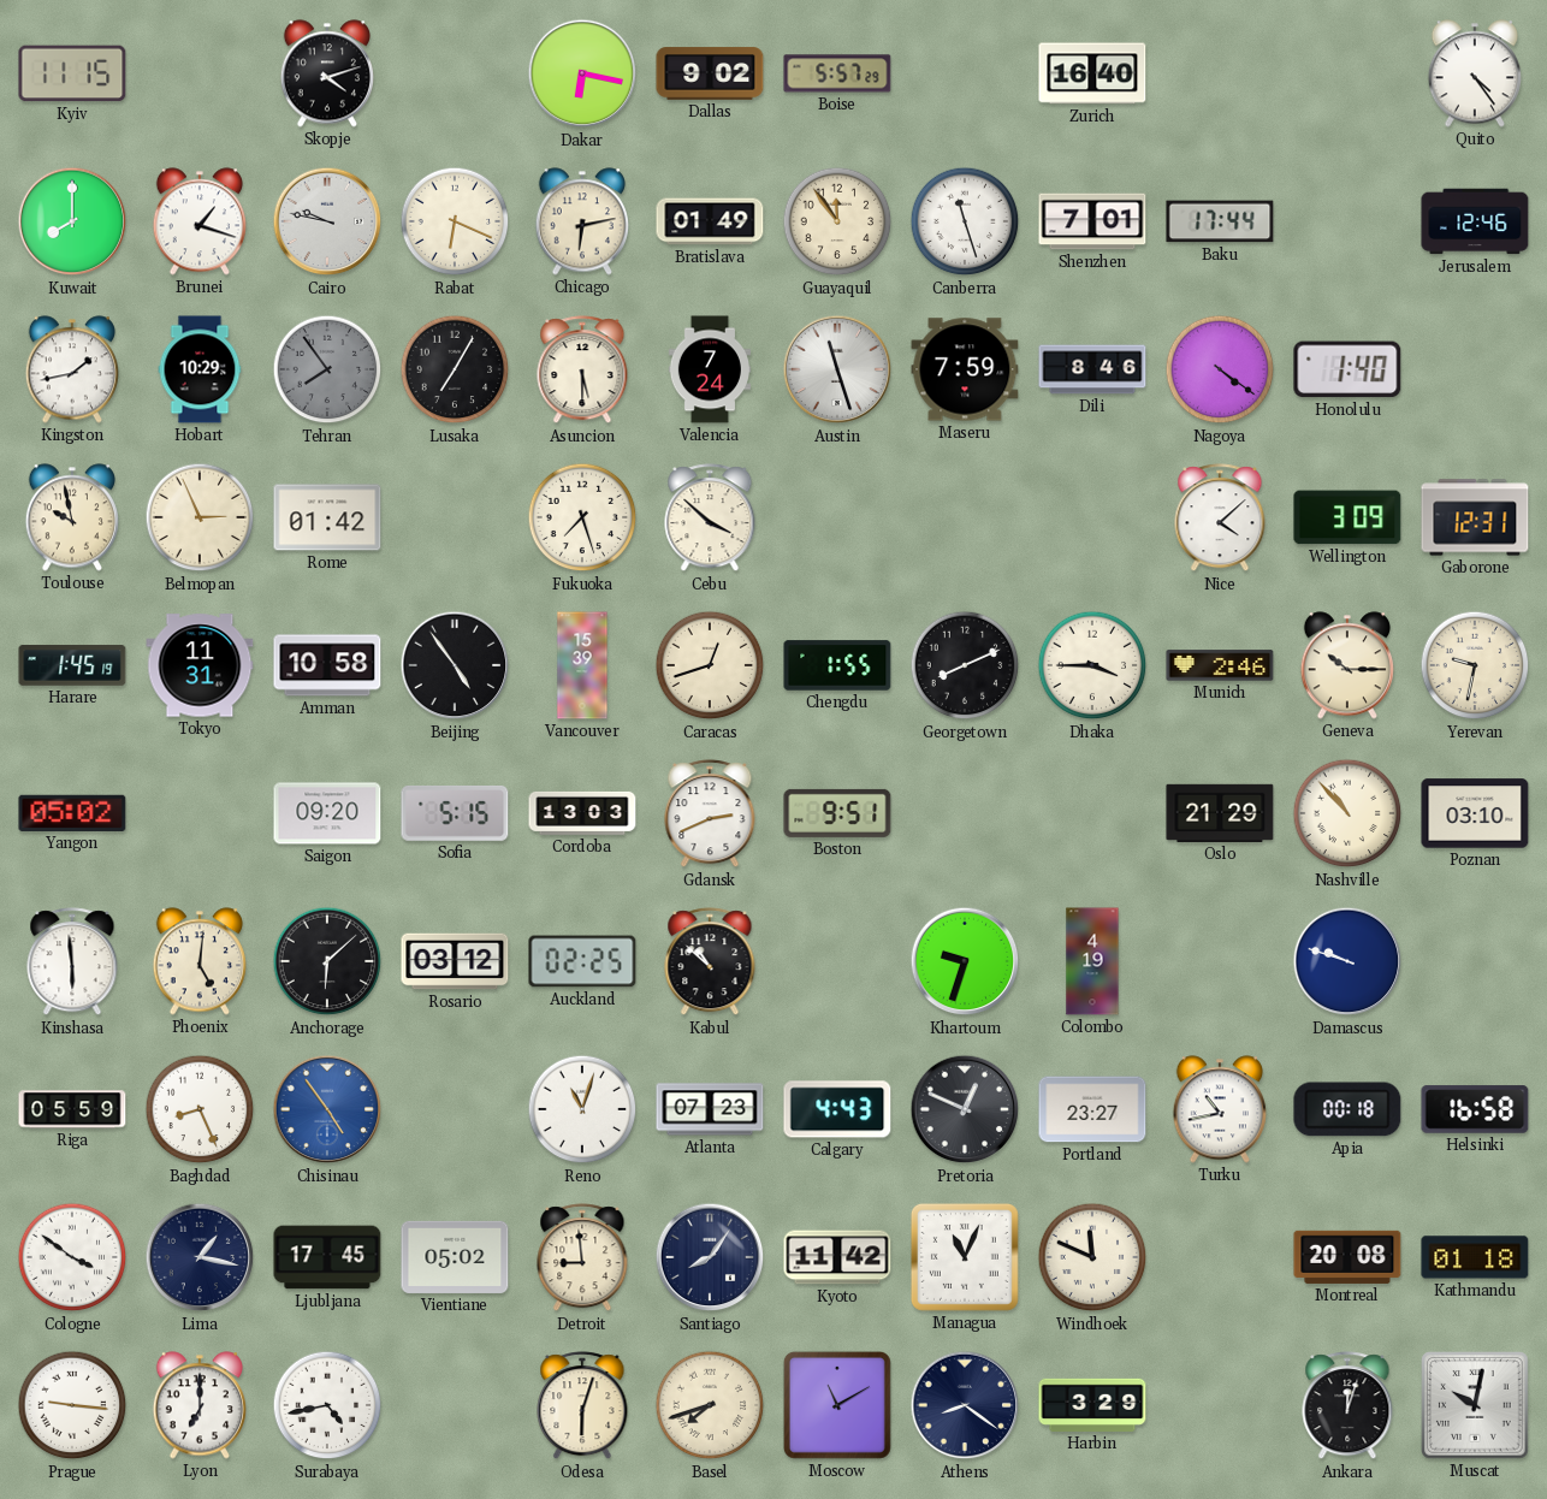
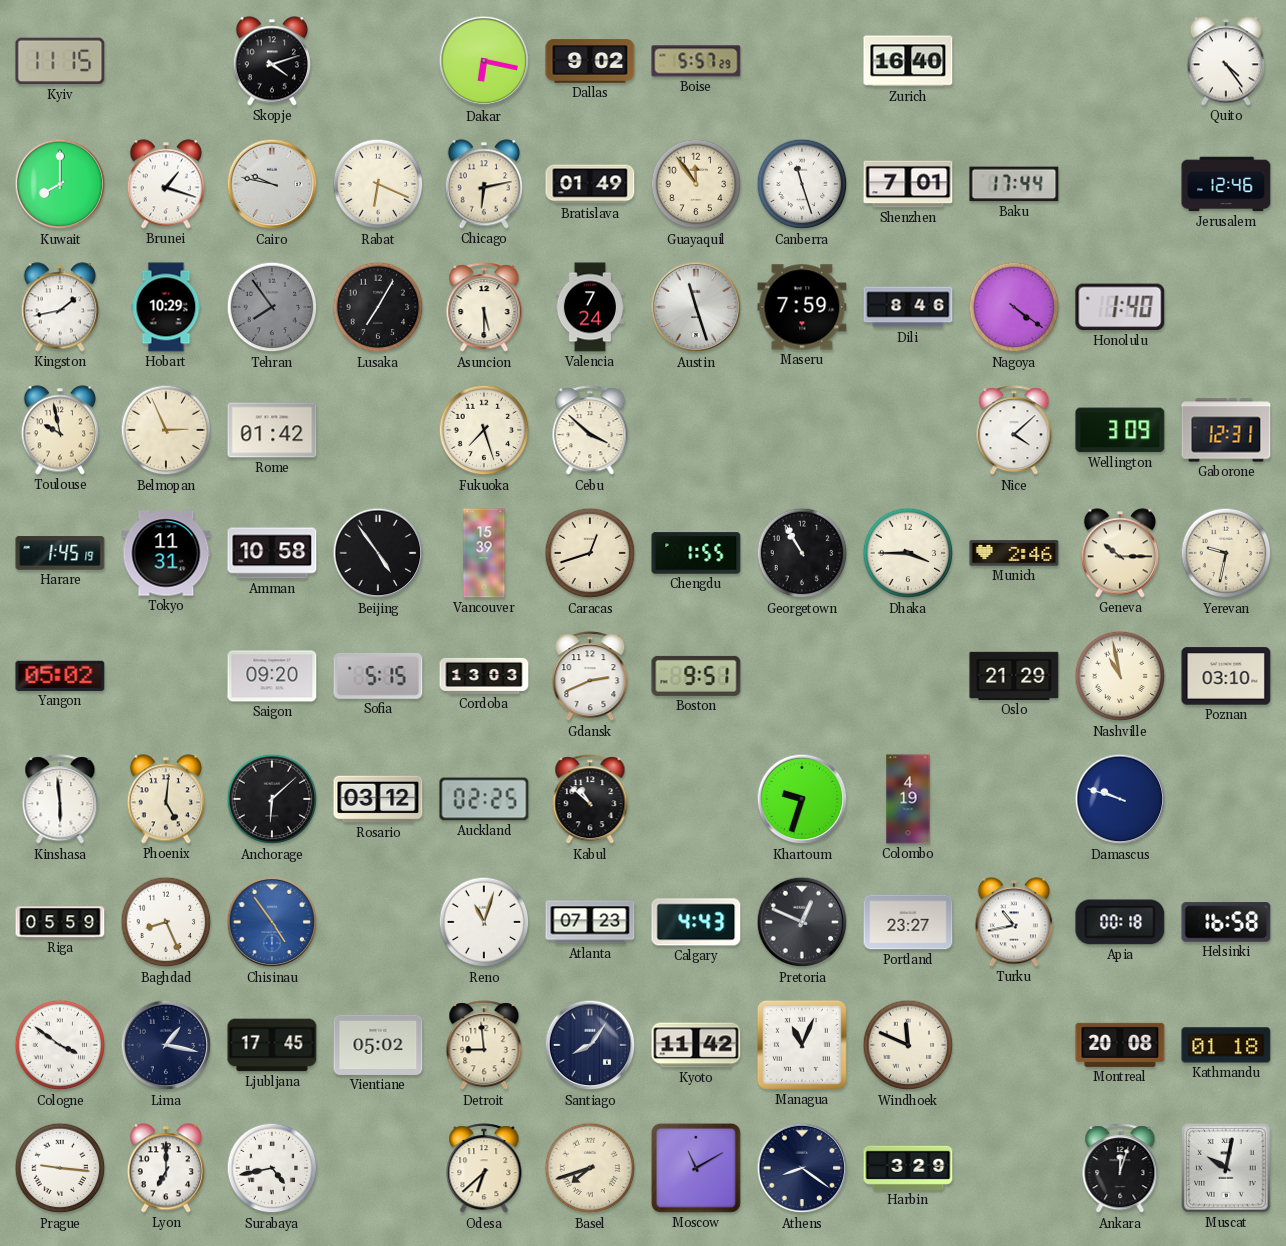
Georgetown: 8:11 -> 10:55 (802, 553)
Nashville: 10:53 -> 10:58 (1120, 676)
Odesa: 6:03 -> 6:38 (484, 1169)
